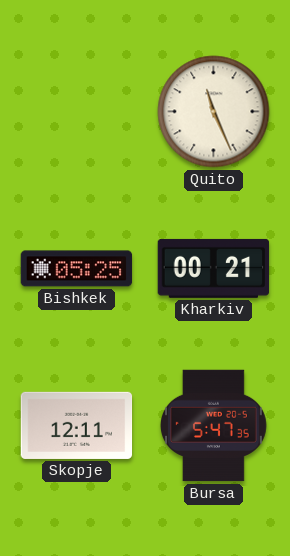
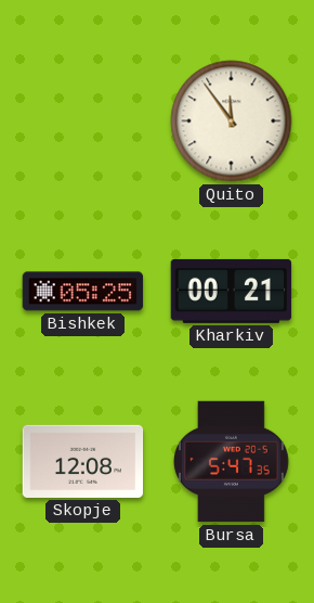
Quito: 11:26 -> 11:54 (232, 121)
Skopje: 12:11 -> 12:08 (83, 461)
